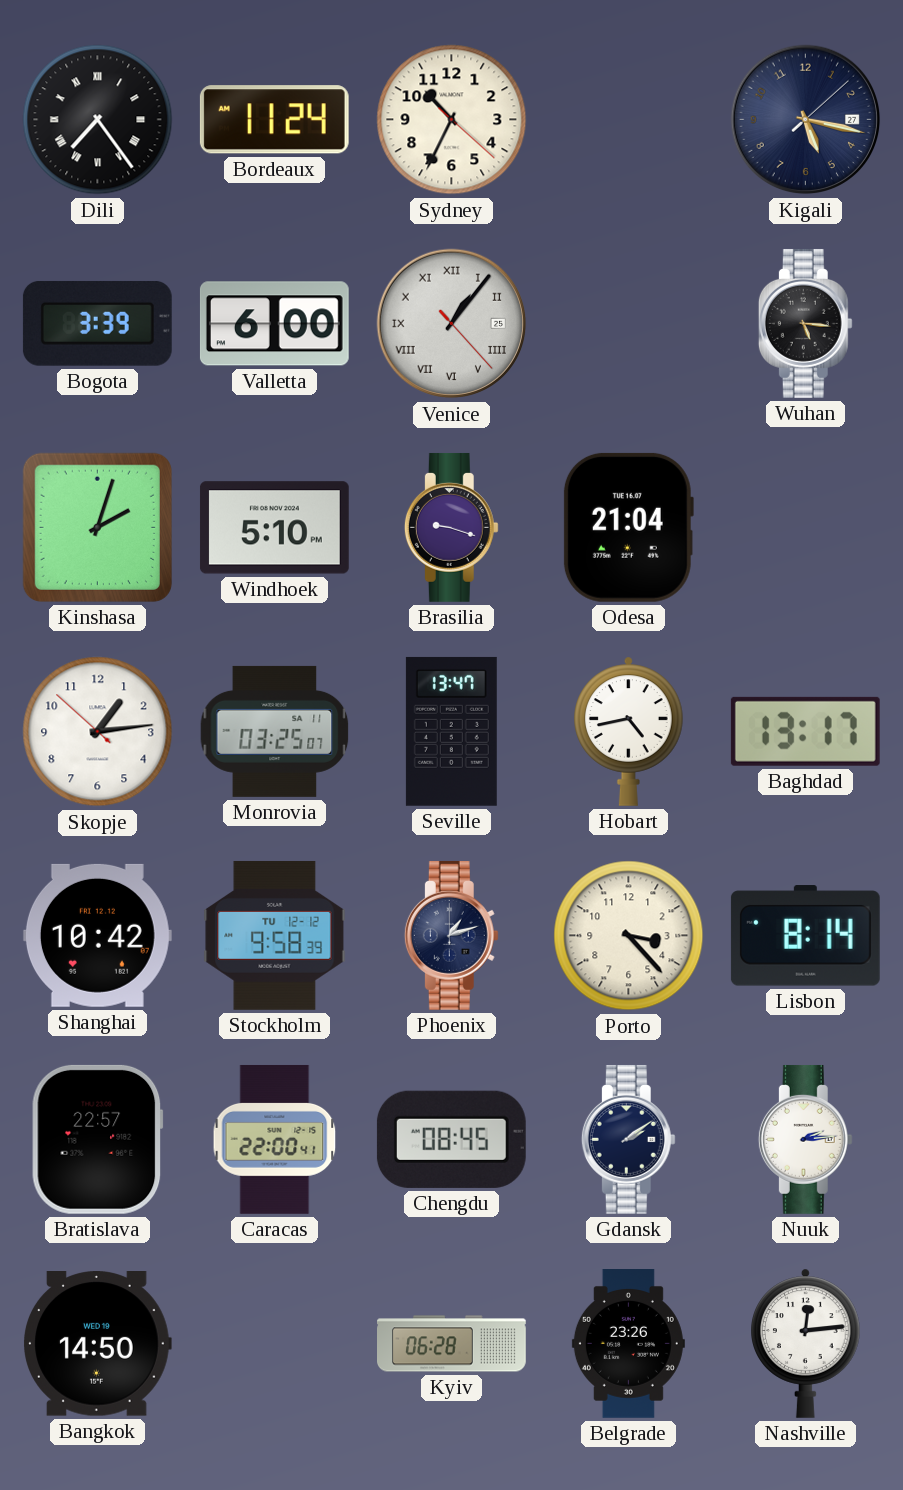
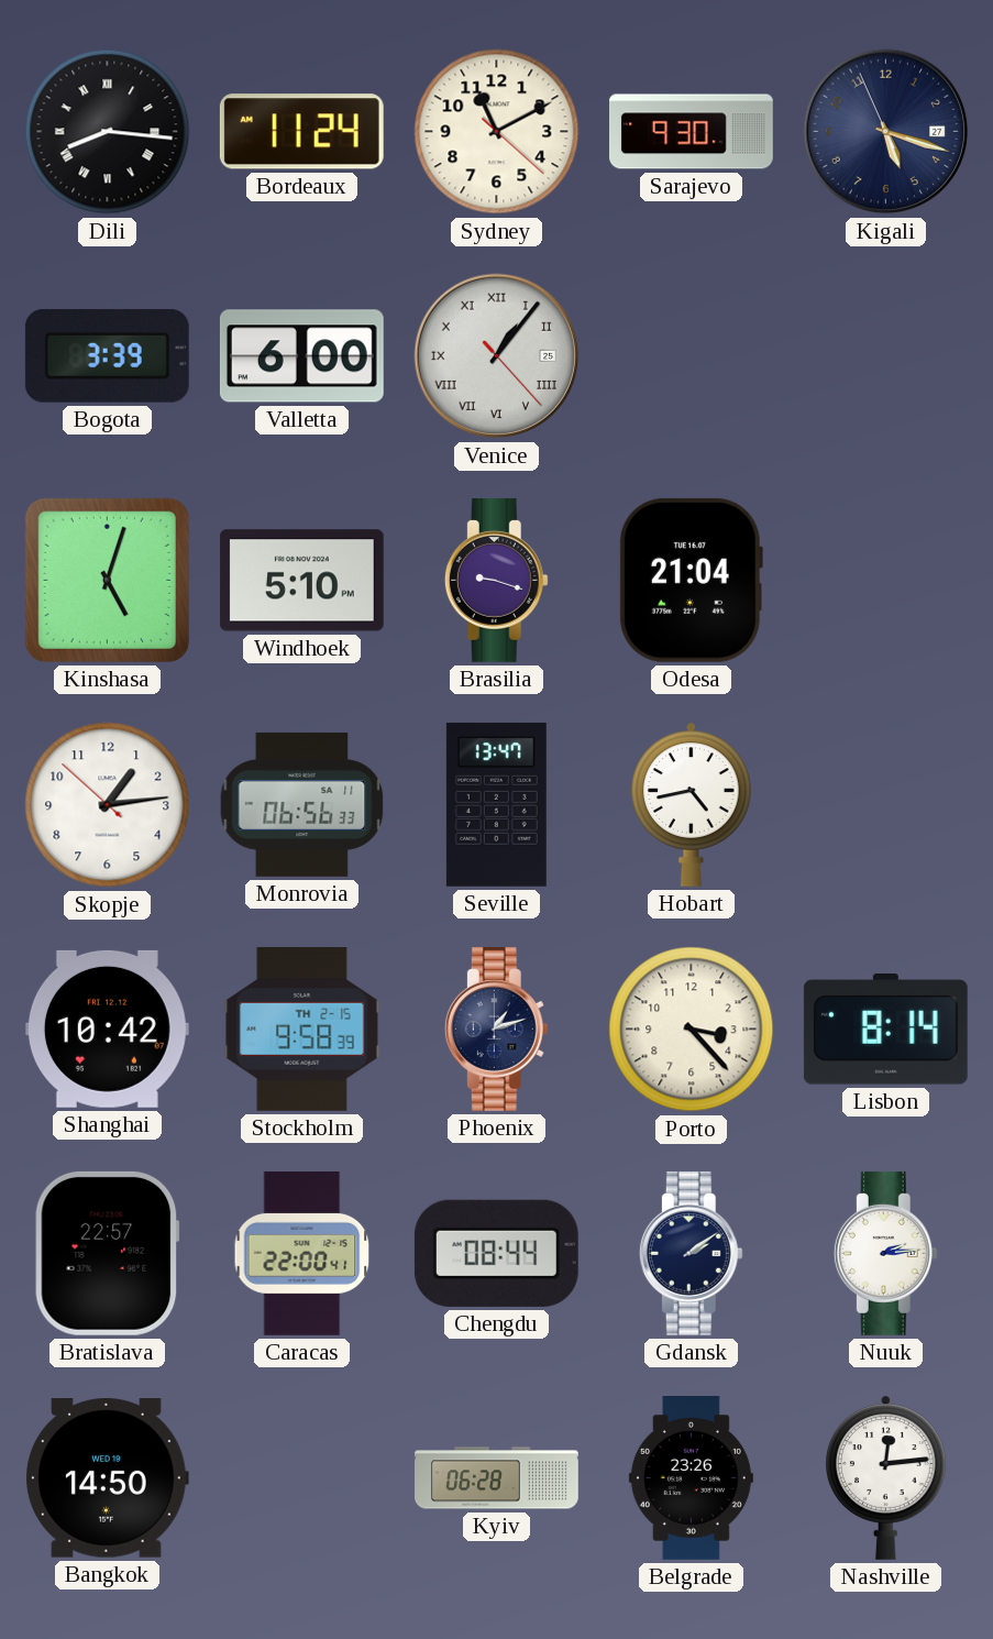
Dili: 7:24 -> 8:16 (108, 132)
Sydney: 10:34 -> 11:10 (497, 132)
Sarajevo: none -> 9:30 (692, 132)
Kigali: 5:17:08 -> 5:17:56 (886, 132)
Wuhan: 5:16 -> none (805, 323)
Kinshasa: 2:03 -> 5:03 (107, 580)
Monrovia: 03:25 -> 06:56 (302, 804)
Baghdad: 13:17 -> none (805, 731)
Stockholm date: TU 12-12 -> TH 2-15 (302, 1028)
Chengdu: 08:45 -> 08:44 (496, 1253)
